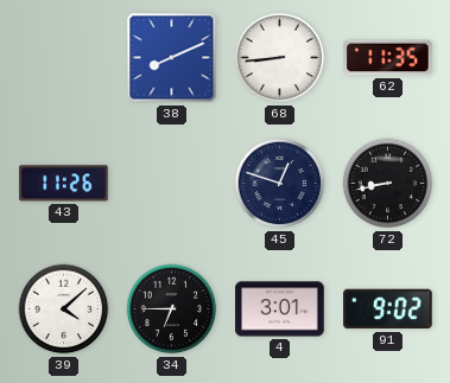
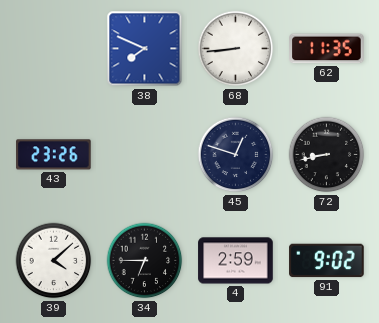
38: 8:11 -> 7:49 (145, 49)
43: 11:26 -> 23:26 (54, 155)
4: 3:01 -> 2:59 (236, 261)
